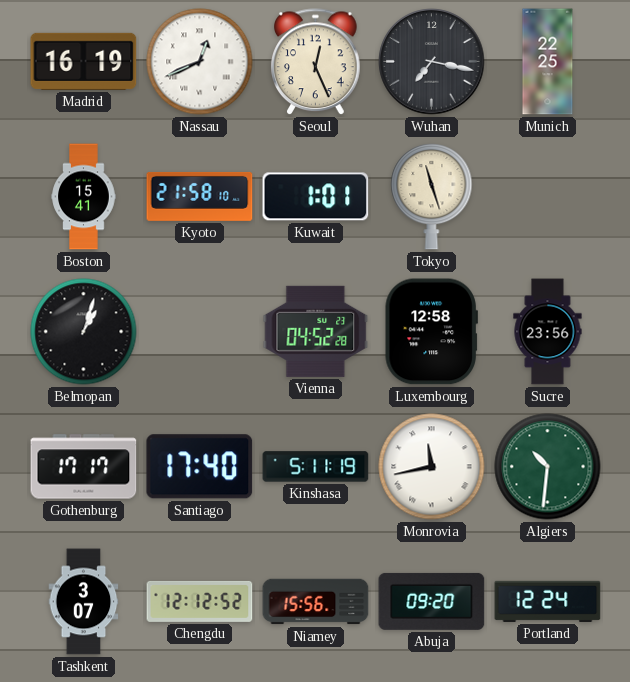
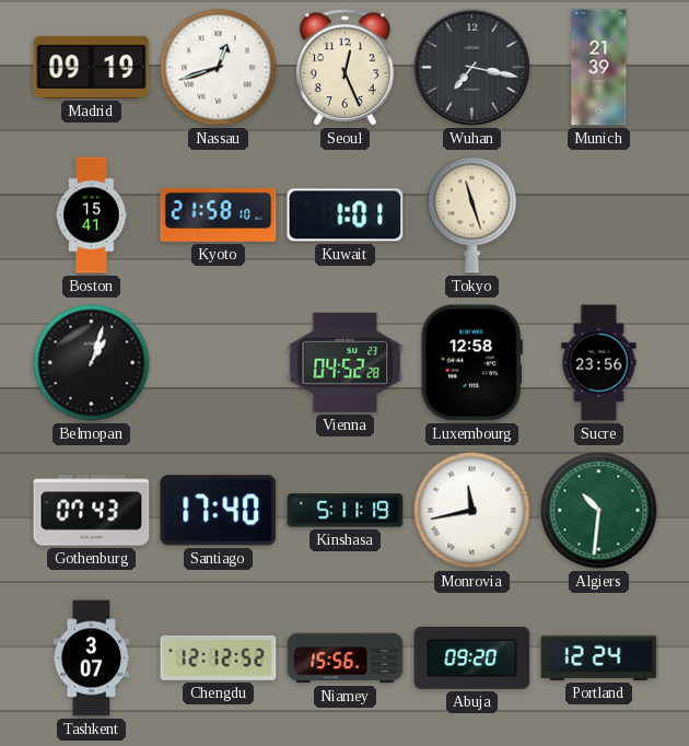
Madrid: 16:19 -> 09:19 (92, 67)
Nassau: 12:41 -> 12:42 (219, 68)
Munich: 22:25 -> 21:39 (599, 68)
Gothenburg: 17:17 -> 07:43 (92, 511)
